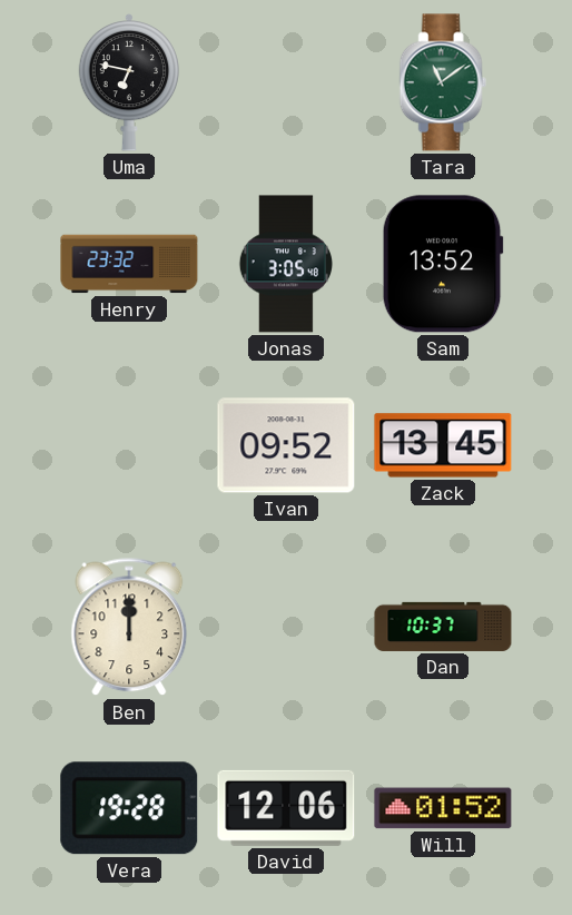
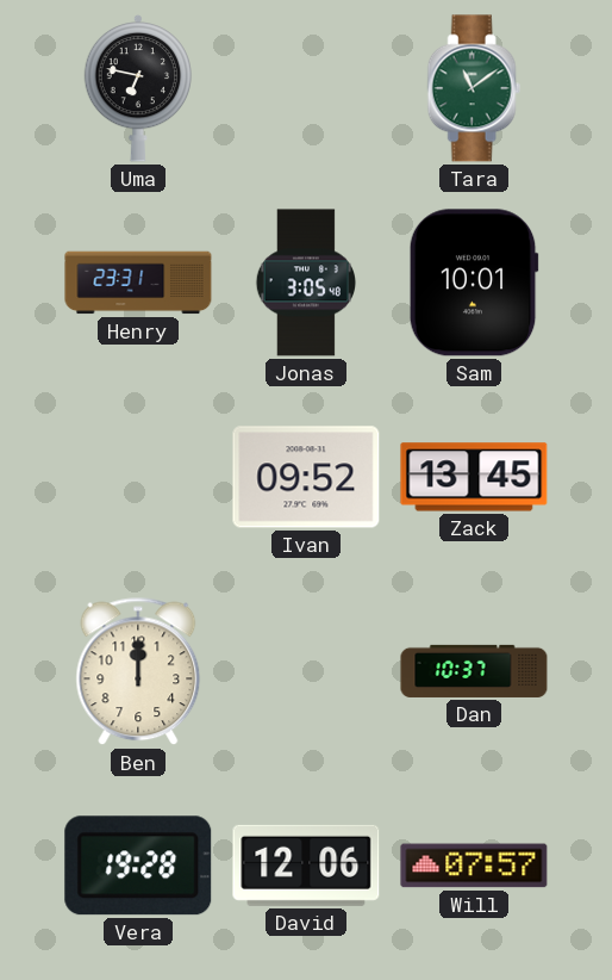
Henry: 23:32 -> 23:31 (138, 283)
Sam: 13:52 -> 10:01 (474, 283)
Will: 01:52 -> 07:57 (474, 866)
